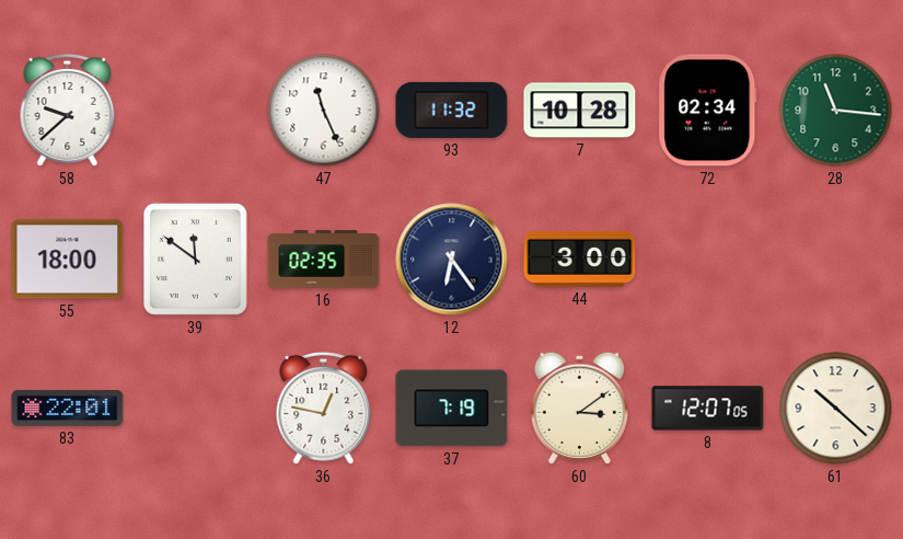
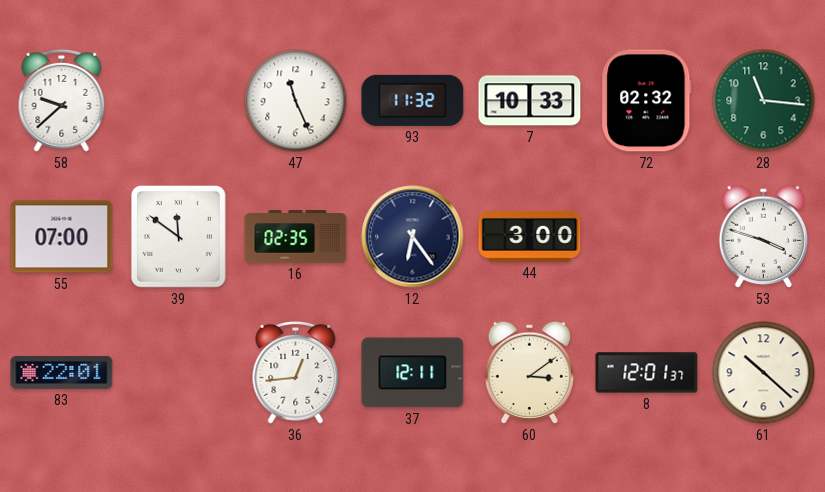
7: 10:28 -> 10:33 (530, 101)
72: 02:34 -> 02:32 (647, 101)
55: 18:00 -> 07:00 (62, 237)
53: none -> 3:48 (763, 236)
36: 12:47 -> 12:44 (296, 372)
37: 7:19 -> 12:11 (413, 373)
8: 12:07 -> 12:01 (647, 373)
